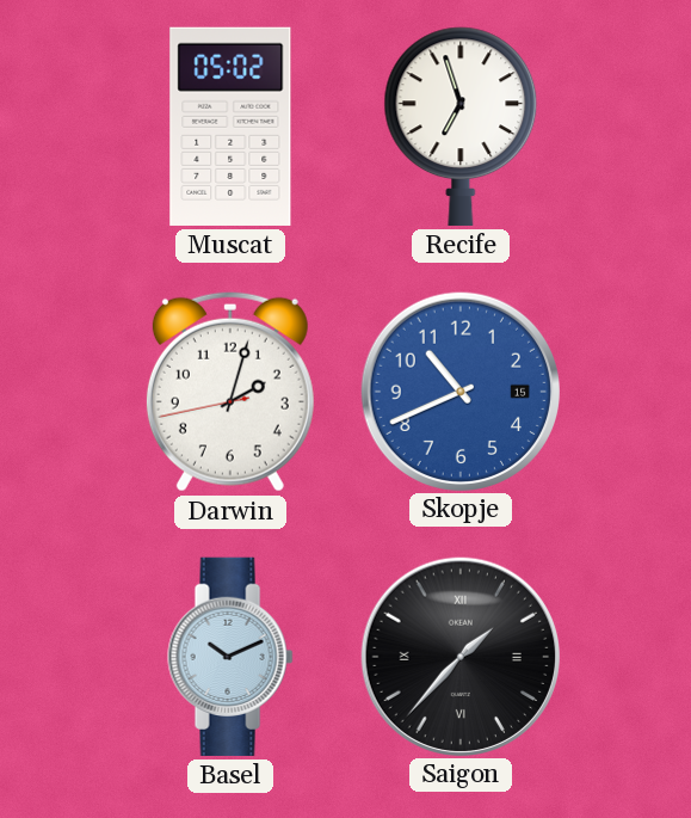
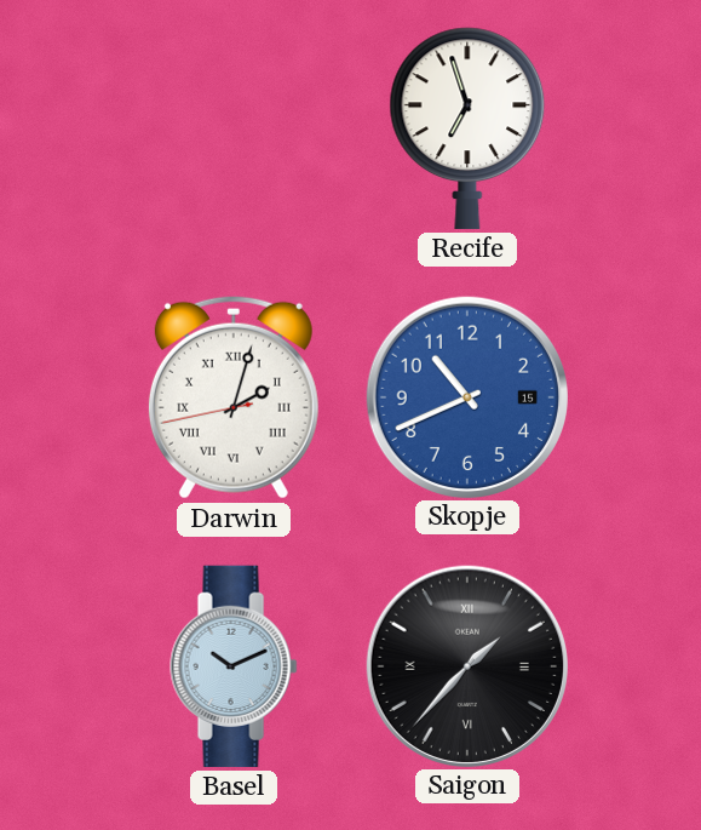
Muscat: 05:02 -> none (230, 127)
Darwin numerals: Arabic -> Roman (234, 397)
